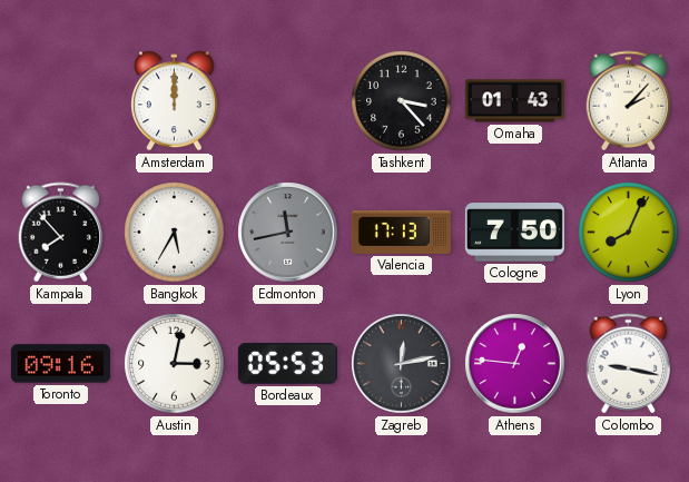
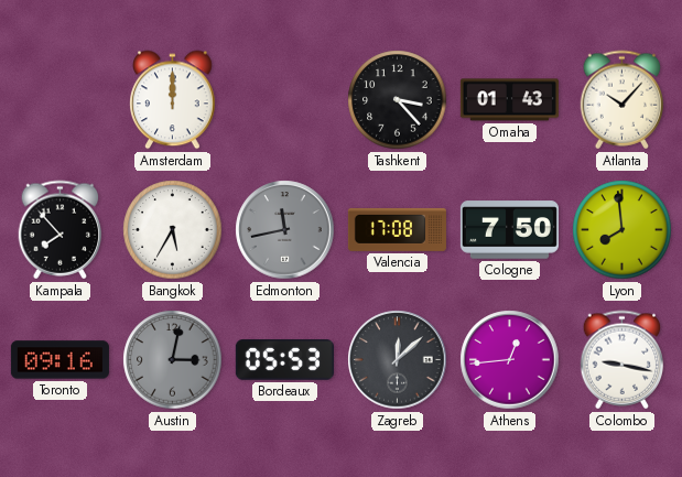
Atlanta: 2:07 -> 10:07 (623, 100)
Valencia: 17:13 -> 17:08 (397, 229)
Lyon: 8:04 -> 7:59 (623, 230)
Austin dial: white -> grey (173, 360)
Zagreb: 12:13 -> 12:08 (398, 360)
Athens: 12:46 -> 12:44 (510, 360)
